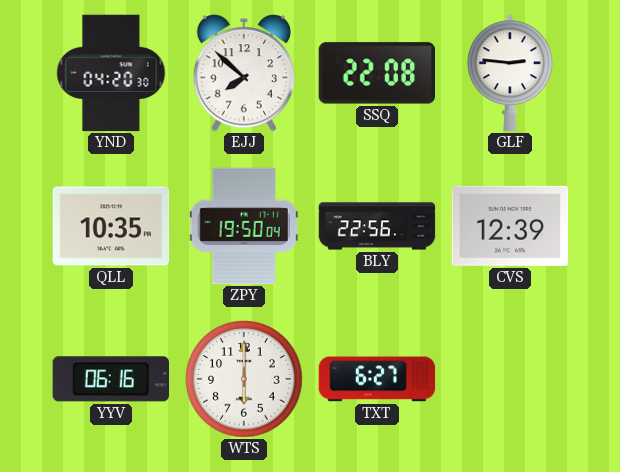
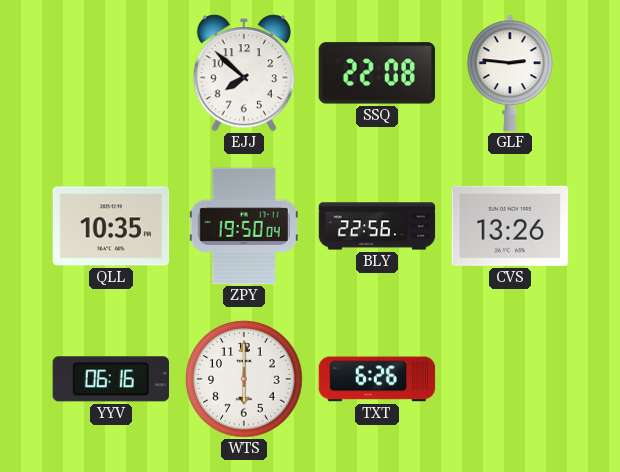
YND: 04:20 -> none (111, 73)
CVS: 12:39 -> 13:26 (510, 226)
TXT: 6:27 -> 6:26 (377, 379)
